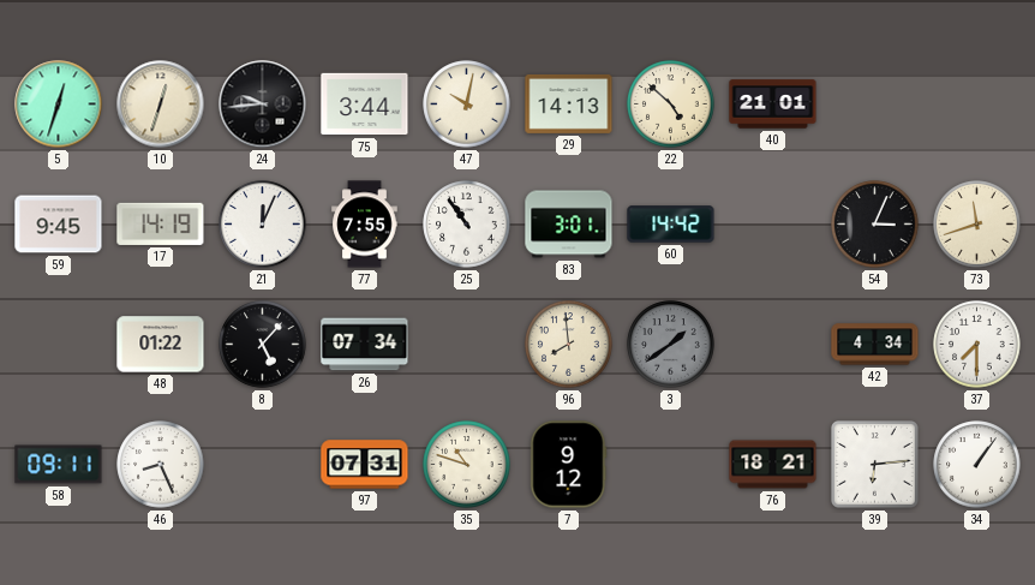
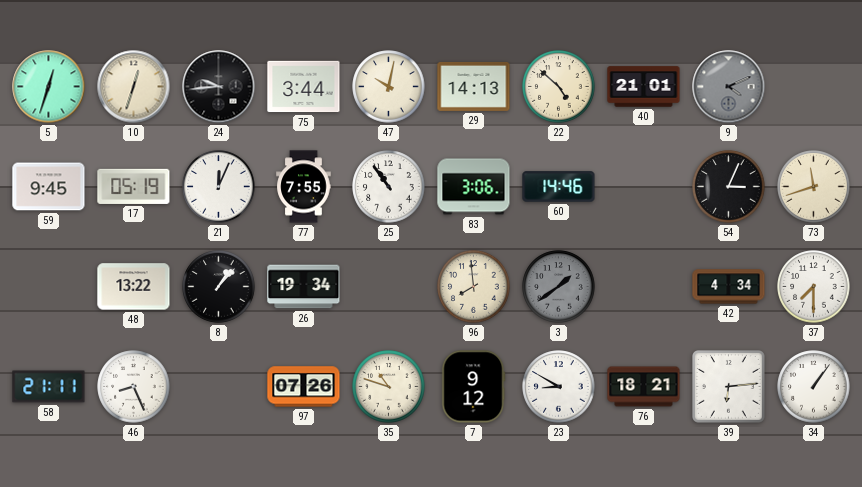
9: none -> 4:11 (729, 87)
17: 14:19 -> 05:19 (134, 186)
83: 3:01 -> 3:06 (474, 187)
60: 14:42 -> 14:46 (559, 187)
48: 01:22 -> 13:22 (134, 287)
8: 5:07 -> 1:07 (219, 287)
26: 07:34 -> 19:34 (304, 287)
58: 09:11 -> 21:11 (49, 387)
97: 07:31 -> 07:26 (304, 387)
23: none -> 8:50 (559, 387)
